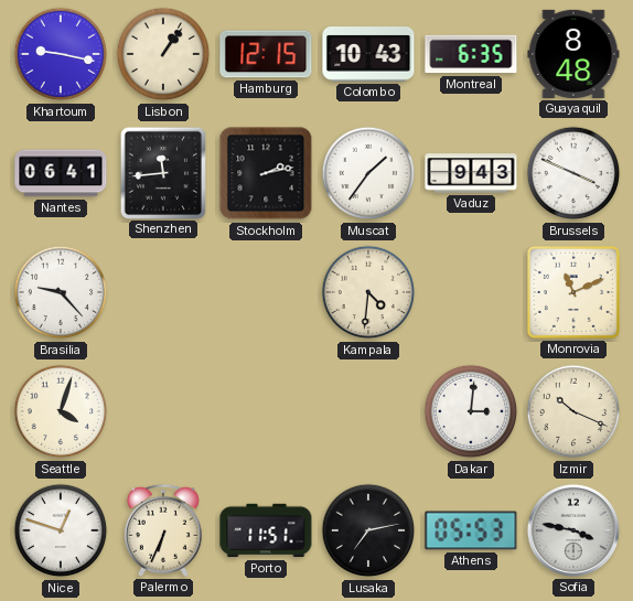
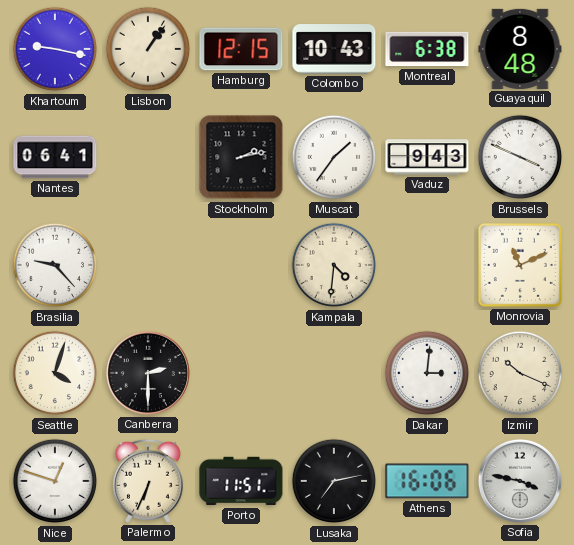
Montreal: 6:35 -> 6:38 (427, 49)
Shenzhen: 11:44 -> none (162, 172)
Canberra: none -> 2:30 (148, 373)
Athens: 05:53 -> 16:06 (427, 481)
